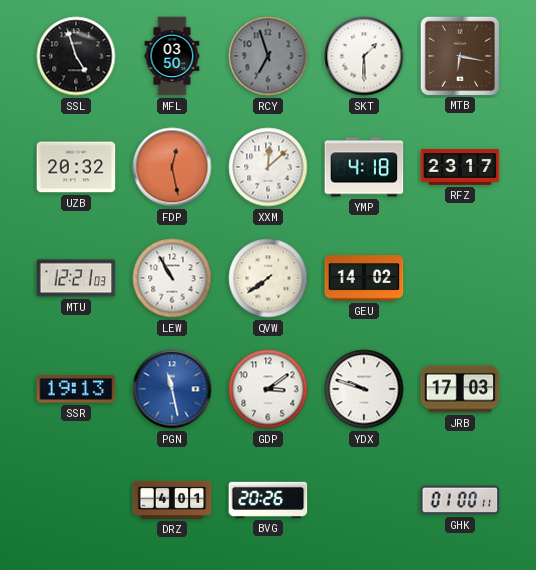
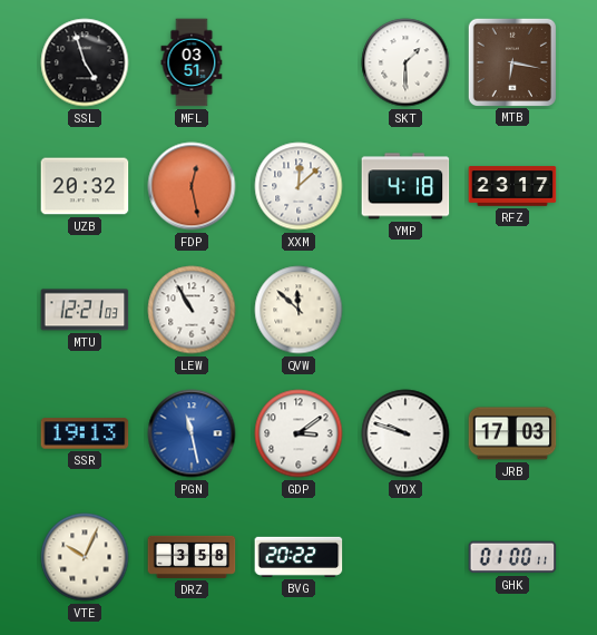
MFL: 03:50 -> 03:51 (192, 62)
RCY: 6:57 -> none (268, 56)
QVW: 7:39 -> 11:52 (298, 310)
GEU: 14:02 -> none (364, 278)
VTE: none -> 10:04 (85, 557)
DRZ: 4:01 -> 3:58 (192, 557)
BVG: 20:26 -> 20:22 (298, 557)
